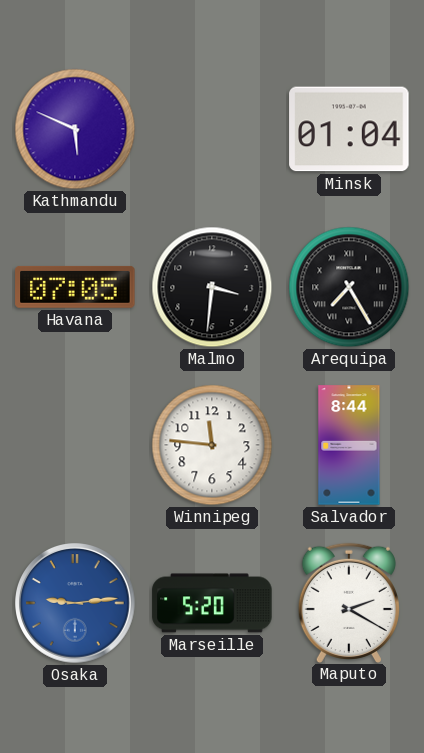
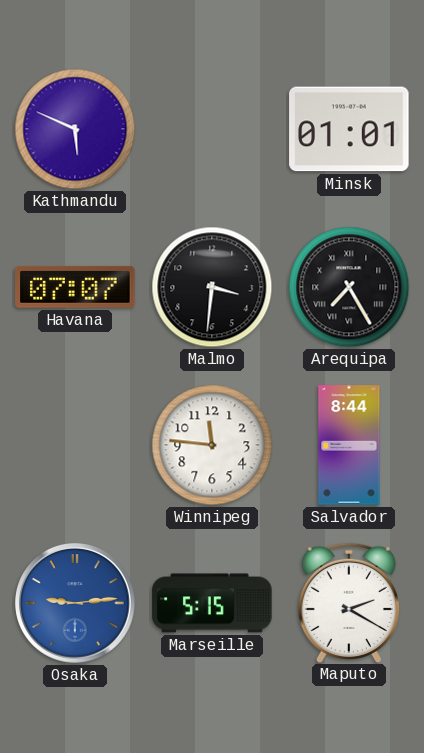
Minsk: 01:04 -> 01:01 (349, 129)
Havana: 07:05 -> 07:07 (75, 287)
Marseille: 5:20 -> 5:15 (212, 603)
